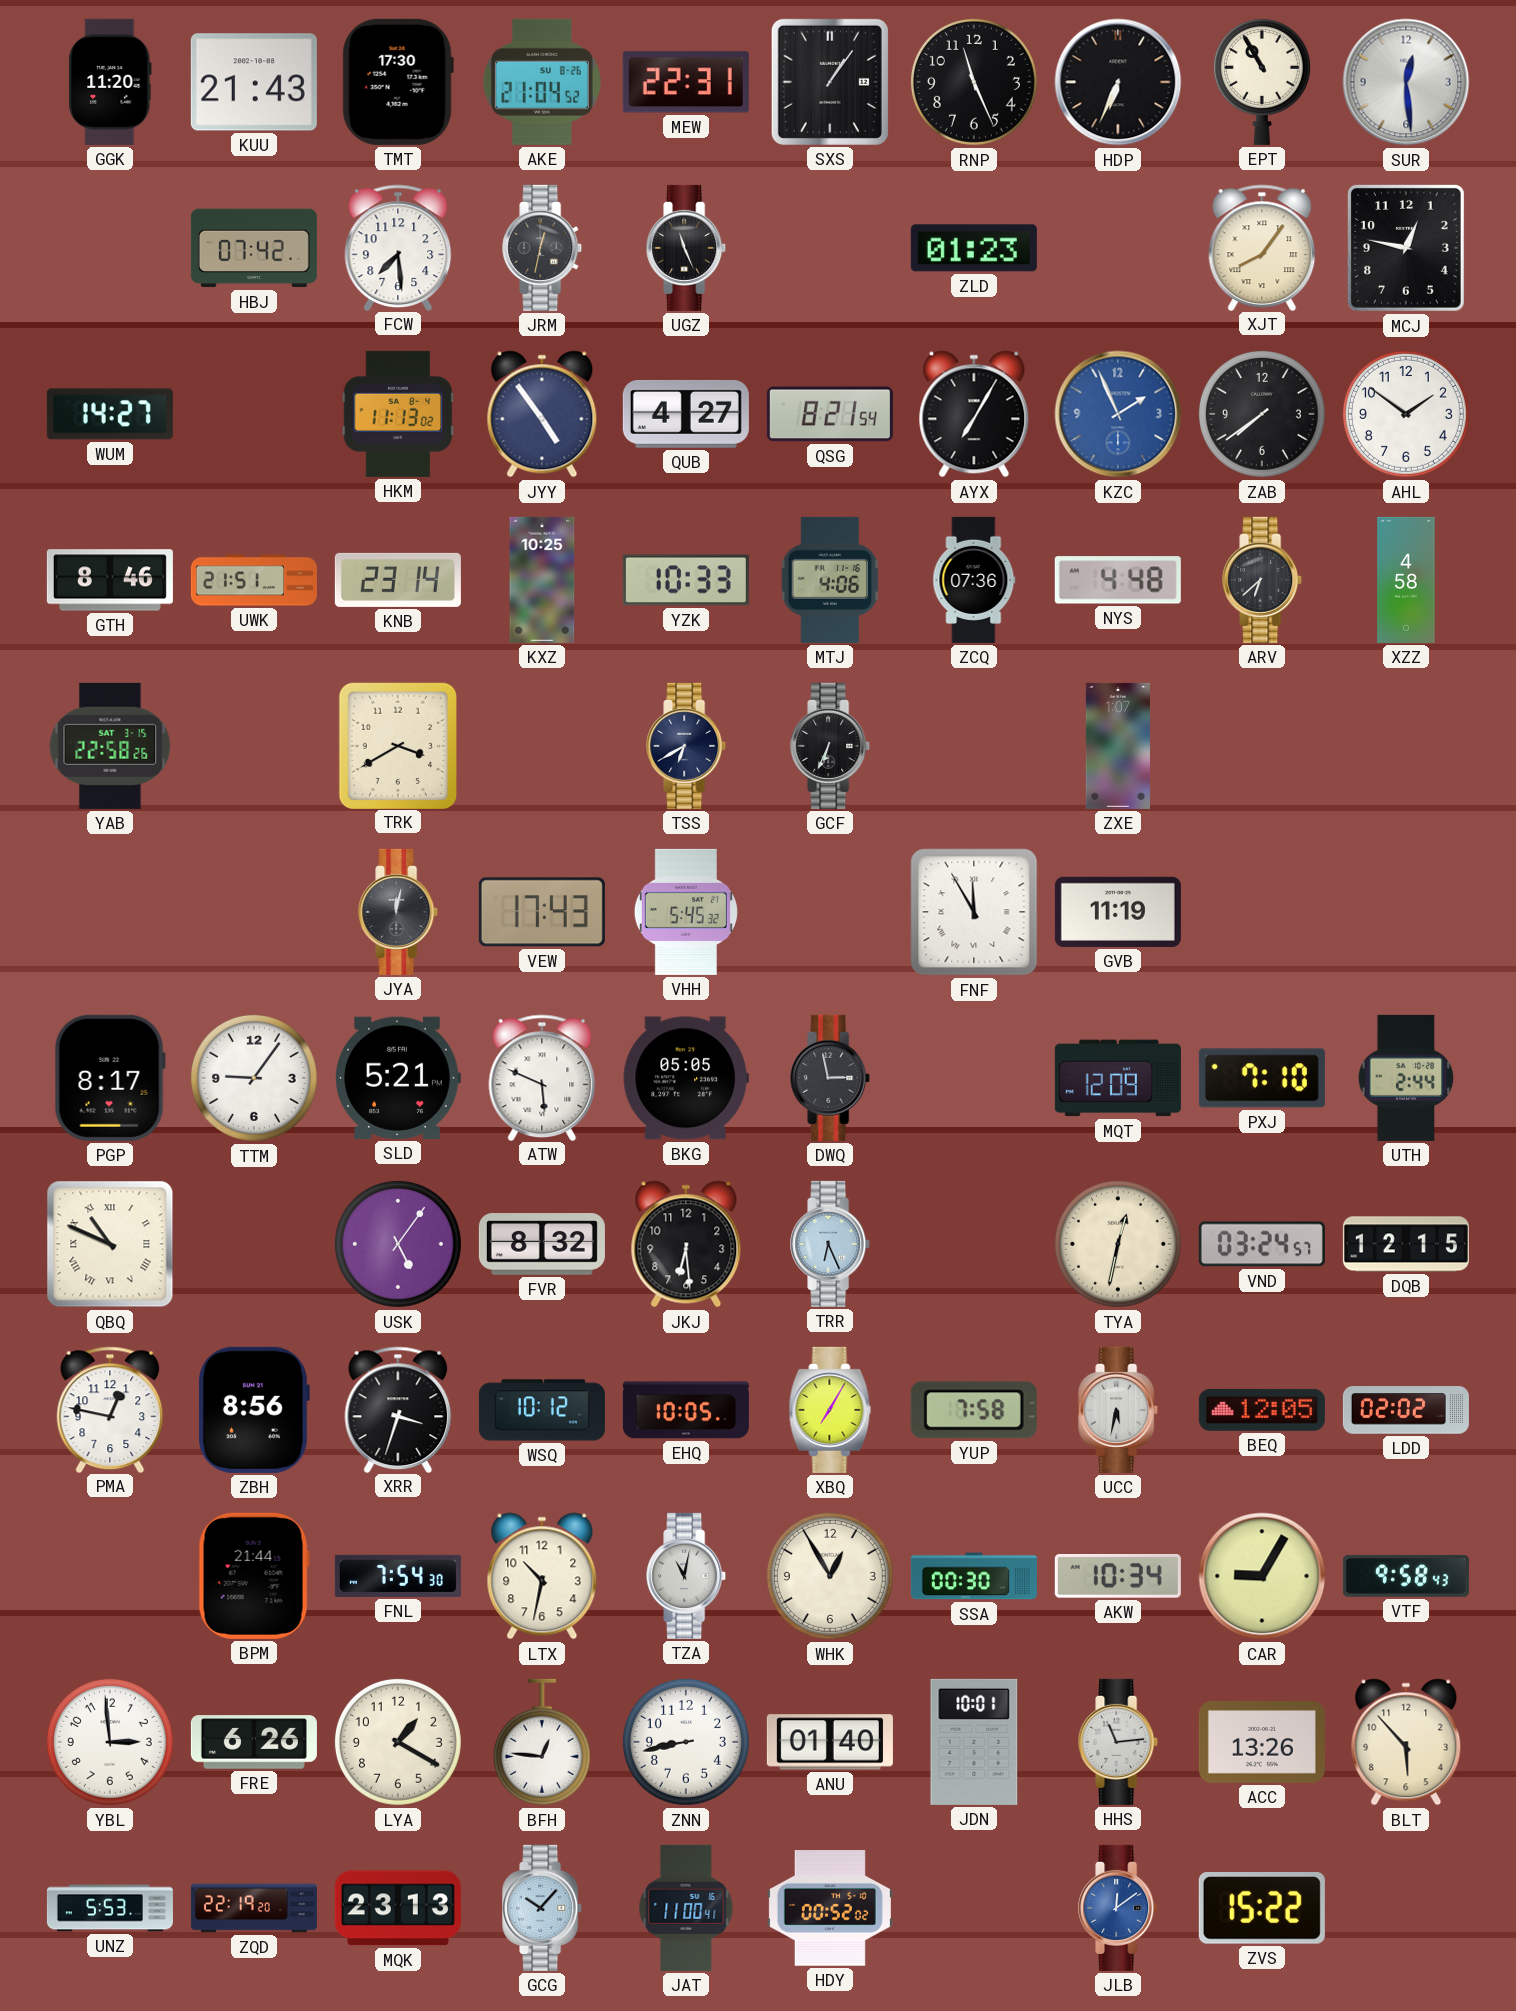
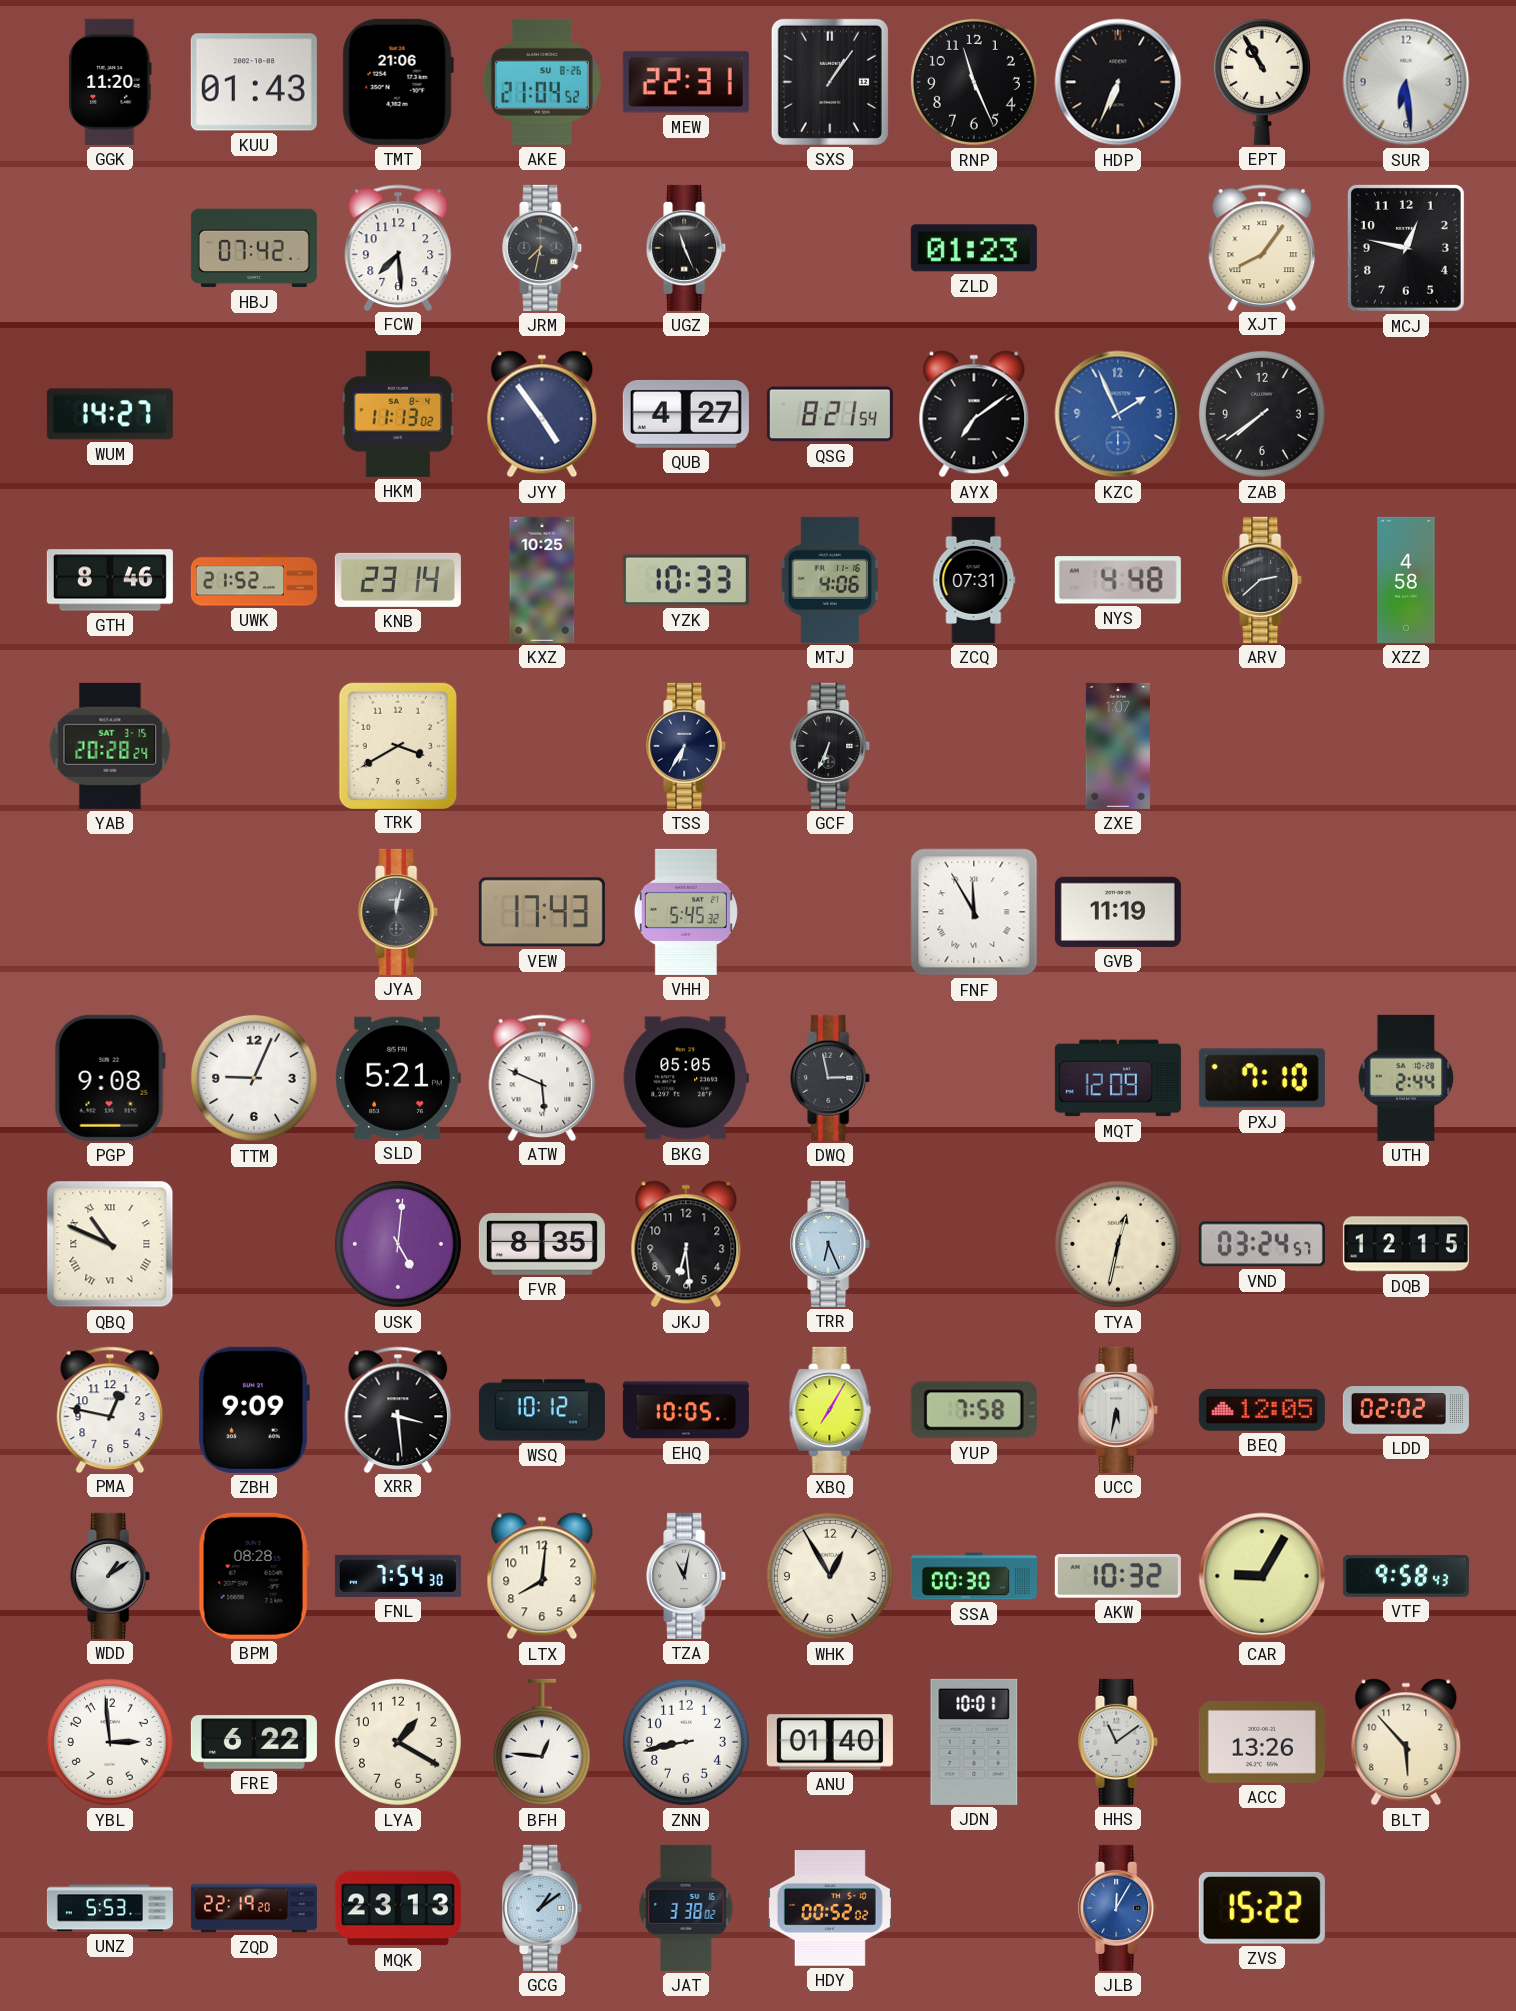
KUU: 21:43 -> 01:43 (254, 82)
TMT: 17:30 -> 21:06 (398, 82)
SUR: 12:29 -> 6:29 (1406, 82)
JRM: 12:32 -> 7:32 (543, 248)
AYX: 7:05 -> 7:09 (974, 414)
AHL: 1:51 -> none (1406, 414)
UWK: 21:51 -> 21:52 (254, 580)
ZCQ: 07:36 -> 07:31 (974, 580)
ARV: 6:38 -> 2:38 (1263, 580)
YAB: 22:58 -> 20:28 (110, 746)
TSS: 6:40 -> 6:35 (687, 746)
PGP: 8:17 -> 9:08 (110, 1078)
TTM: 9:06 -> 9:04 (254, 1078)
USK: 5:06 -> 5:01 (398, 1244)
FVR: 8:32 -> 8:35 (542, 1244)
ZBH: 8:56 -> 9:09 (253, 1410)
XRR: 3:33 -> 3:29 (398, 1409)
WDD: none -> 1:09 (111, 1576)
BPM: 21:44 -> 08:28 (254, 1576)
LTX: 10:32 -> 8:01 (542, 1576)
AKW: 10:34 -> 10:32 (1118, 1577)
FRE: 6:26 -> 6:22 (254, 1742)
HHS: 11:14 -> 11:09 (1119, 1742)
GCG: 10:07 -> 1:09 (543, 1908)
JAT: 11:00 -> 3:38 (686, 1908)
JLB: 12:09 -> 12:05 (1119, 1908)
